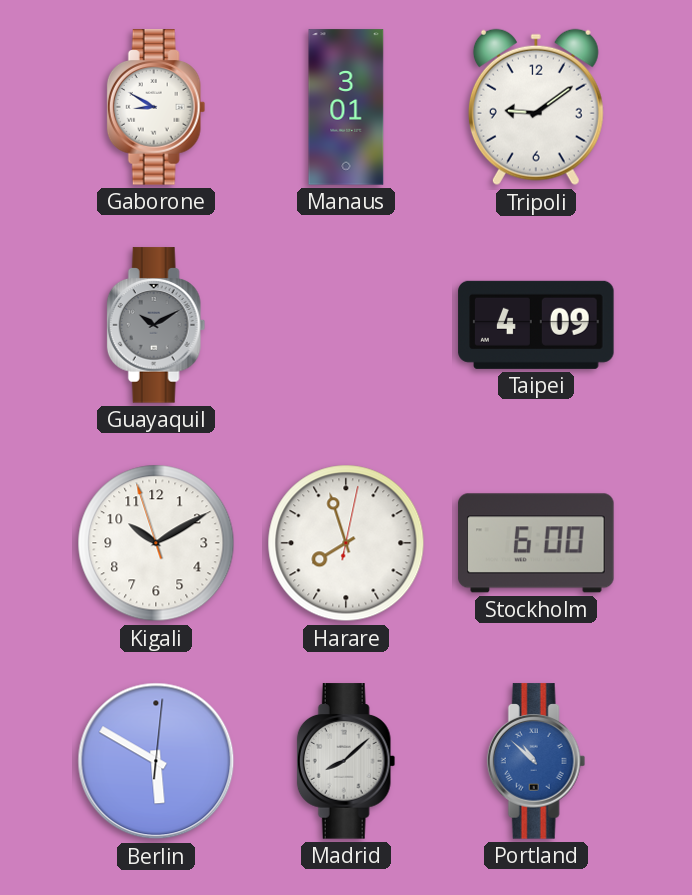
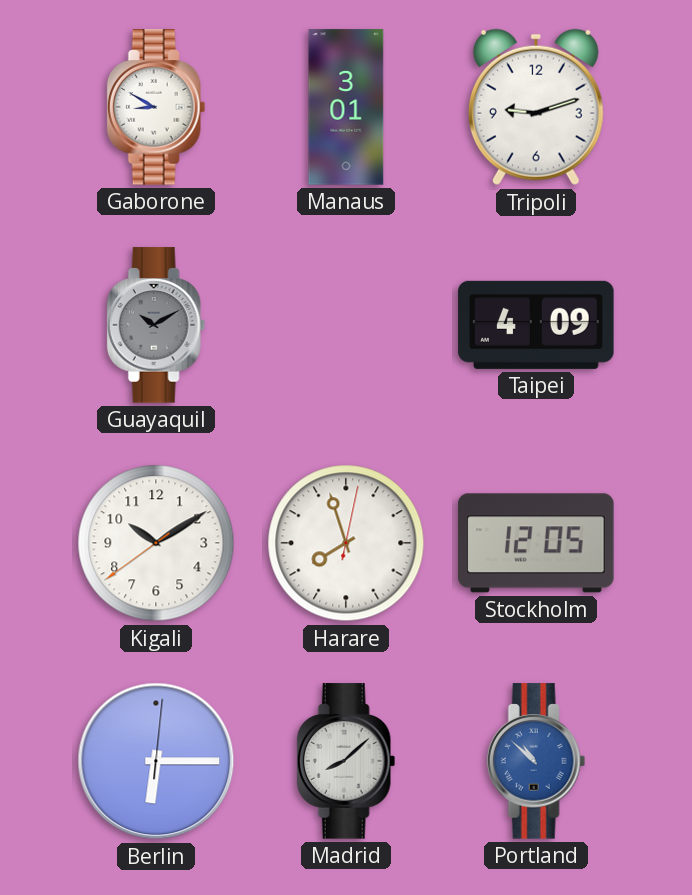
Tripoli: 9:09 -> 9:12 (536, 107)
Kigali: 10:09:57 -> 10:09:39 (156, 543)
Stockholm: 6:00 -> 12:05 (536, 543)
Berlin: 5:50 -> 6:15 (156, 761)
